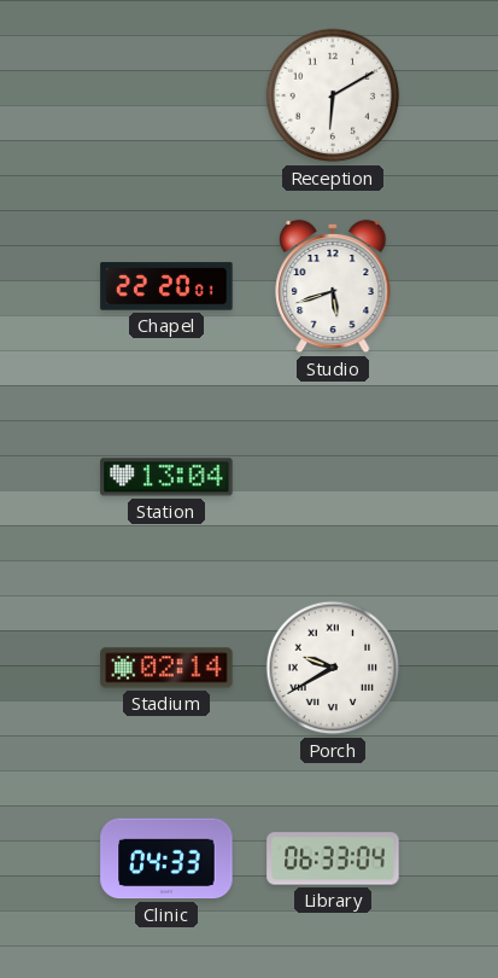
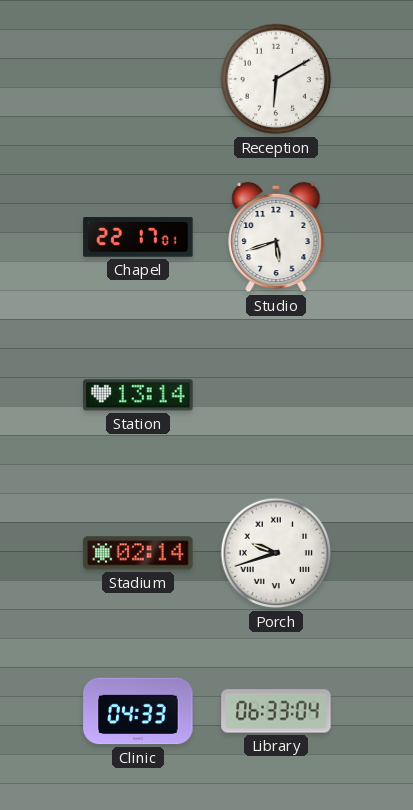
Chapel: 22:20 -> 22:17 (138, 237)
Station: 13:04 -> 13:14 (138, 395)
Porch: 9:40 -> 9:42 (276, 553)
